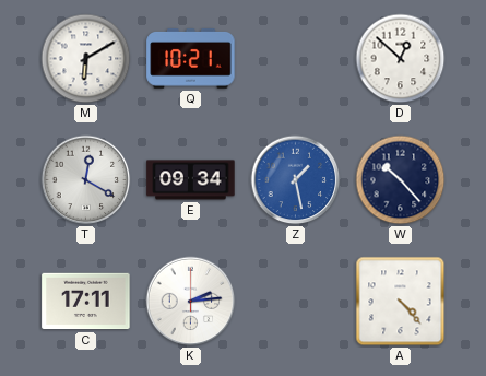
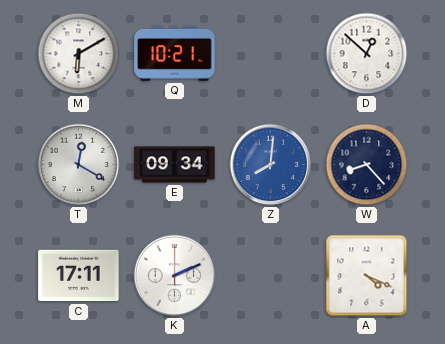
Z: 1:28 -> 8:01 (271, 165)
W: 10:23 -> 8:23 (367, 165)
K: 2:14 -> 2:11 (175, 276)
A: 4:23 -> 4:19 (367, 276)
